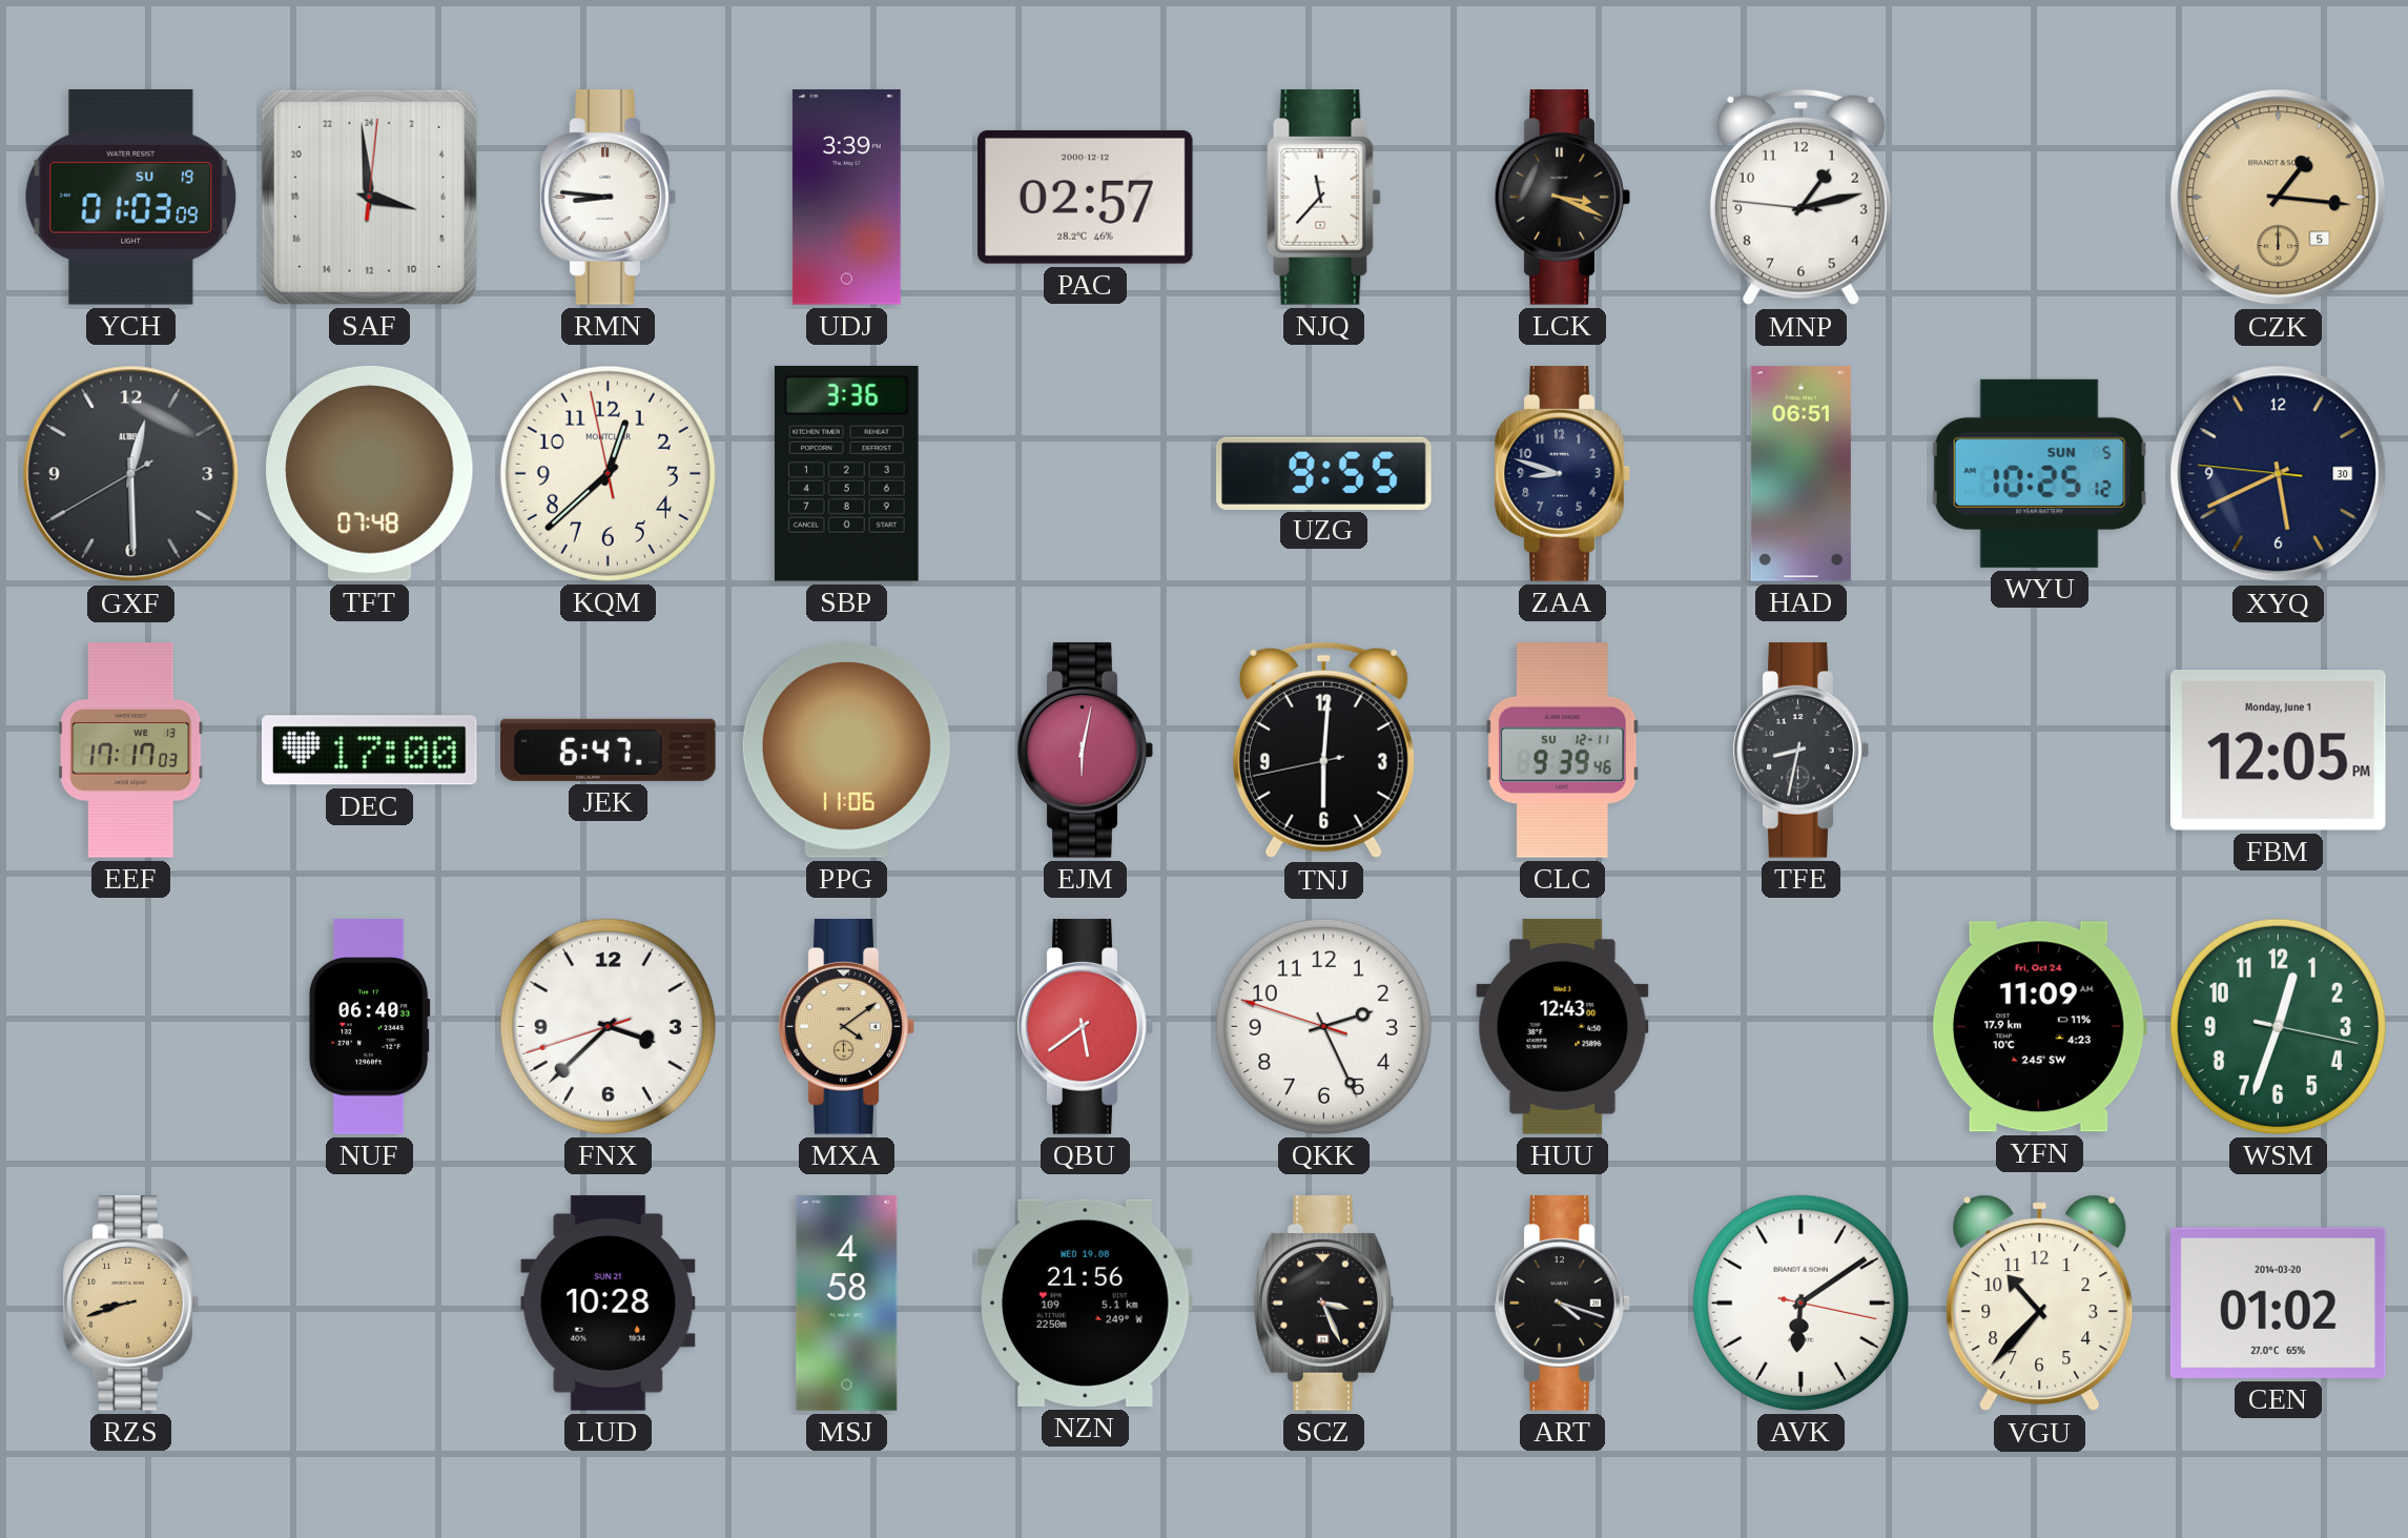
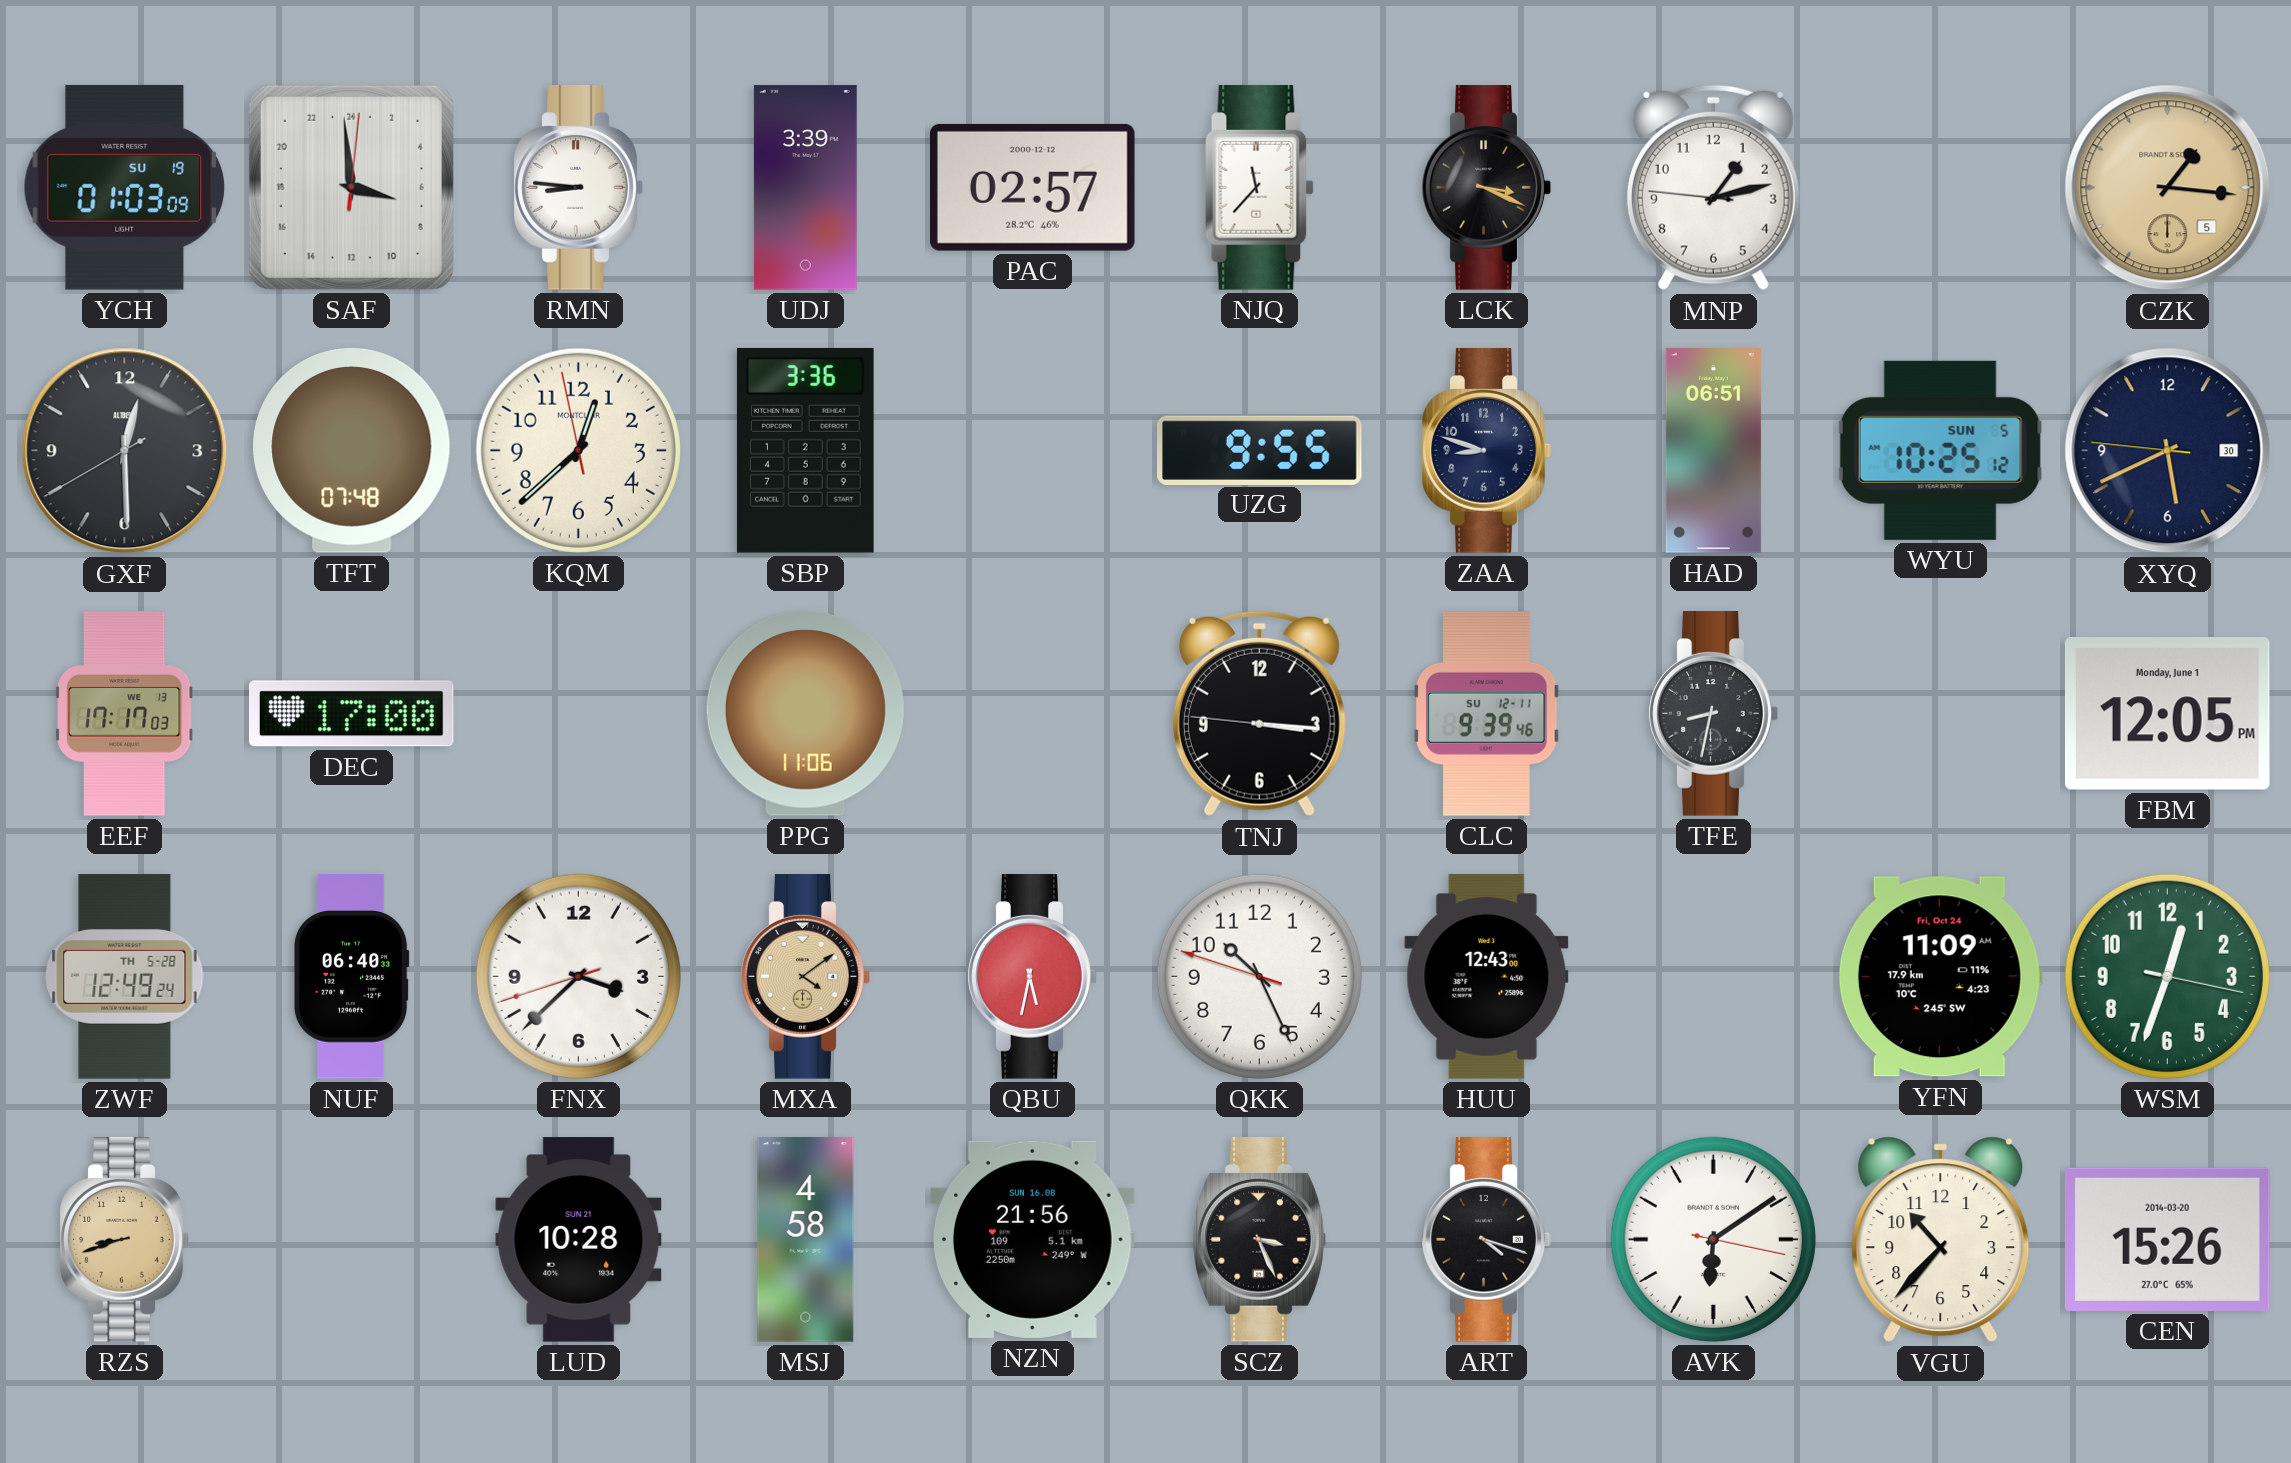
JEK: 6:47 -> none (609, 750)
EJM: 6:02 -> none (1085, 751)
TNJ: 6:00 -> 3:15 (1259, 714)
ZWF: none -> 12:49 (125, 977)
QBU: 5:39 -> 5:32 (1032, 977)
QKK: 2:25 -> 10:25 (1259, 976)
NZN date: WED 19.08 -> SUN 16.08 (1033, 1239)
CEN: 01:02 -> 15:26 (2167, 1239)
